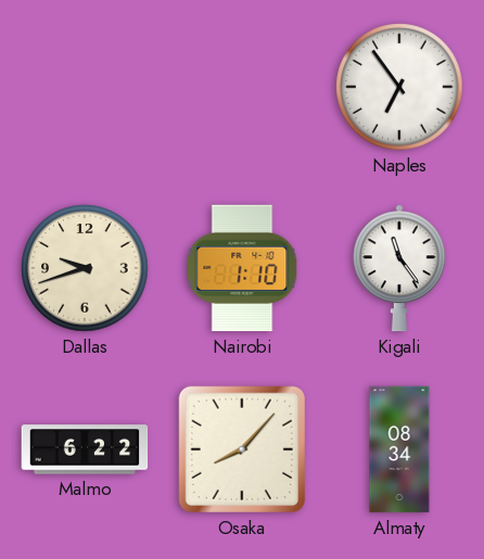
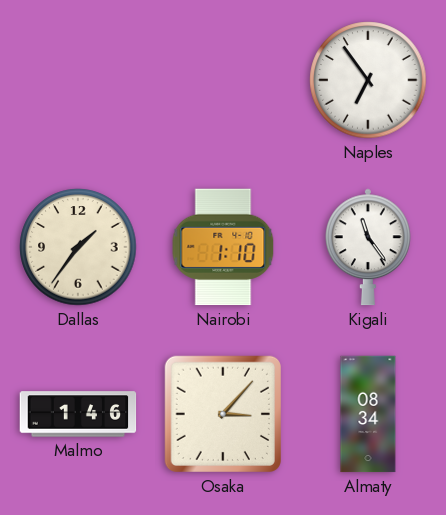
Dallas: 9:42 -> 1:36 (78, 247)
Malmo: 6:22 -> 1:46 (78, 414)
Osaka: 8:07 -> 3:07 (223, 414)
